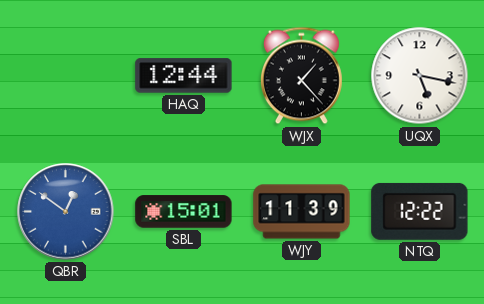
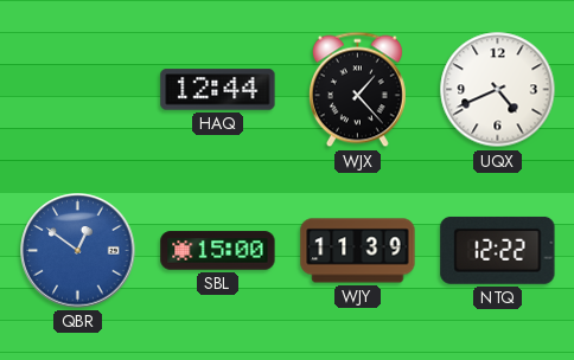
UQX: 5:17 -> 4:41 (498, 90)
SBL: 15:01 -> 15:00 (218, 251)
